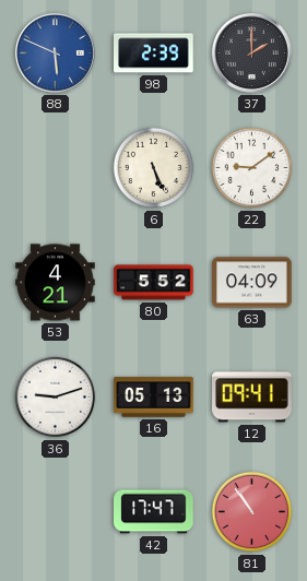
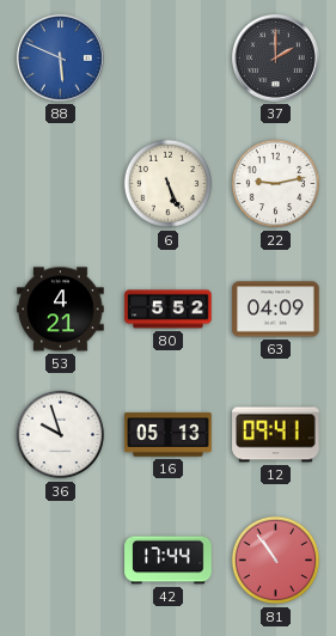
98: 2:39 -> none (154, 54)
22: 9:09 -> 9:13 (276, 184)
36: 9:12 -> 9:57 (61, 435)
42: 17:47 -> 17:44 (169, 561)
